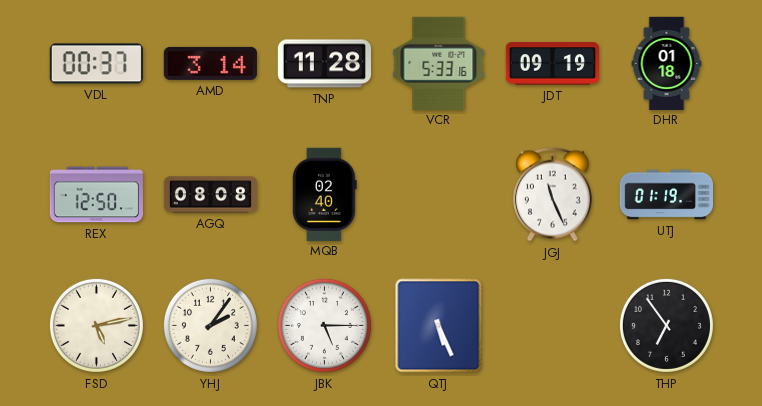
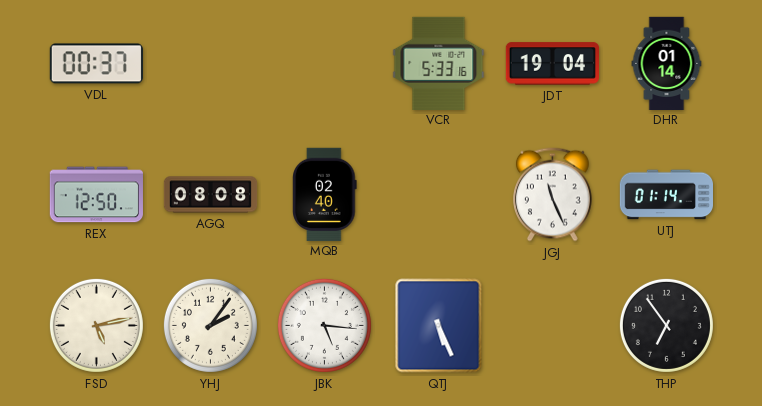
AMD: 3:14 -> none (210, 63)
TNP: 11:28 -> none (324, 64)
JDT: 09:19 -> 19:04 (552, 64)
DHR: 01:18 -> 01:14 (667, 63)
UTJ: 01:19 -> 01:14 (666, 195)
JBK: 5:15 -> 5:16 (324, 325)
